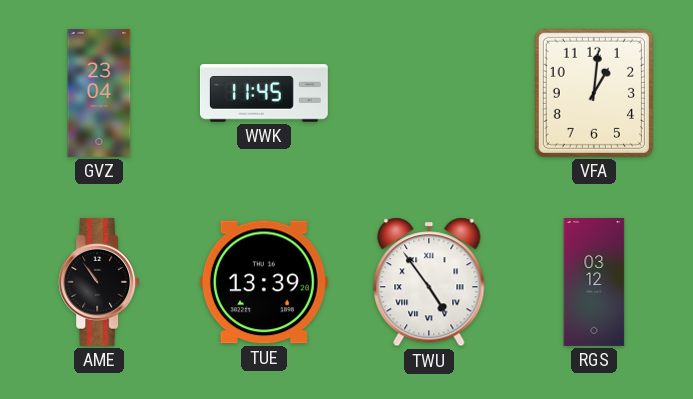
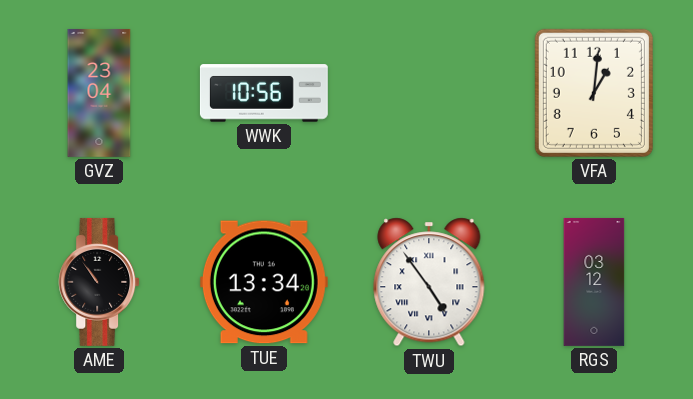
WWK: 11:45 -> 10:56 (264, 93)
TUE: 13:39 -> 13:34 (264, 282)
